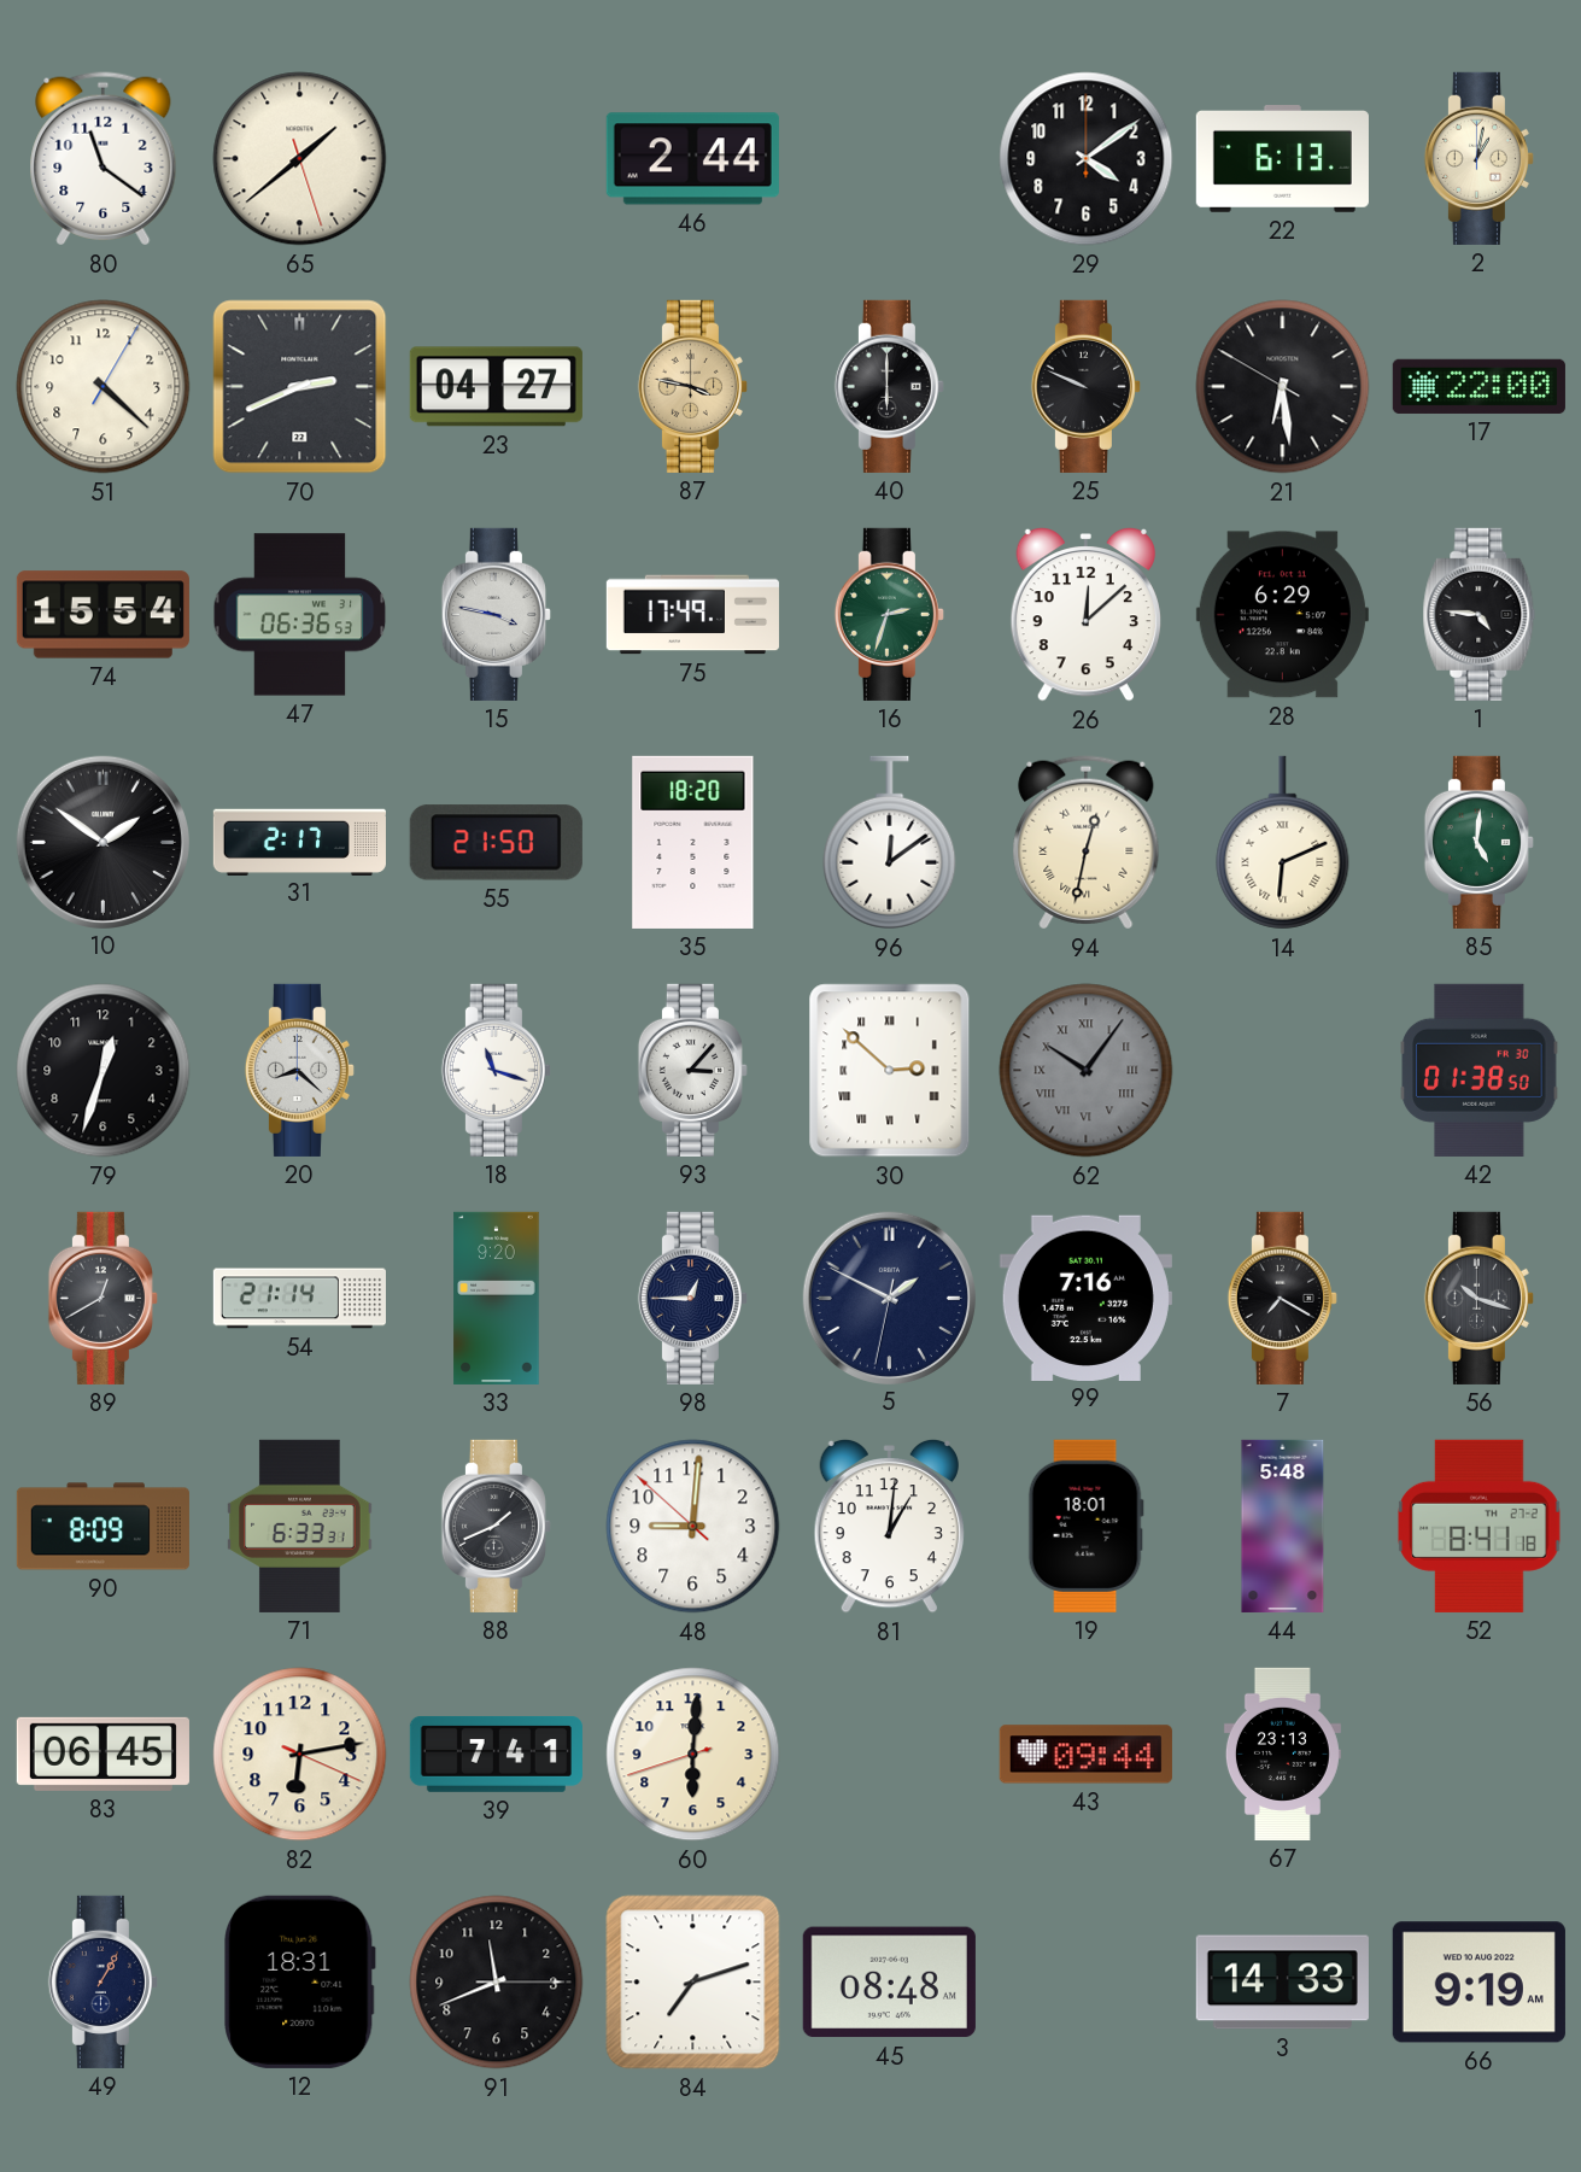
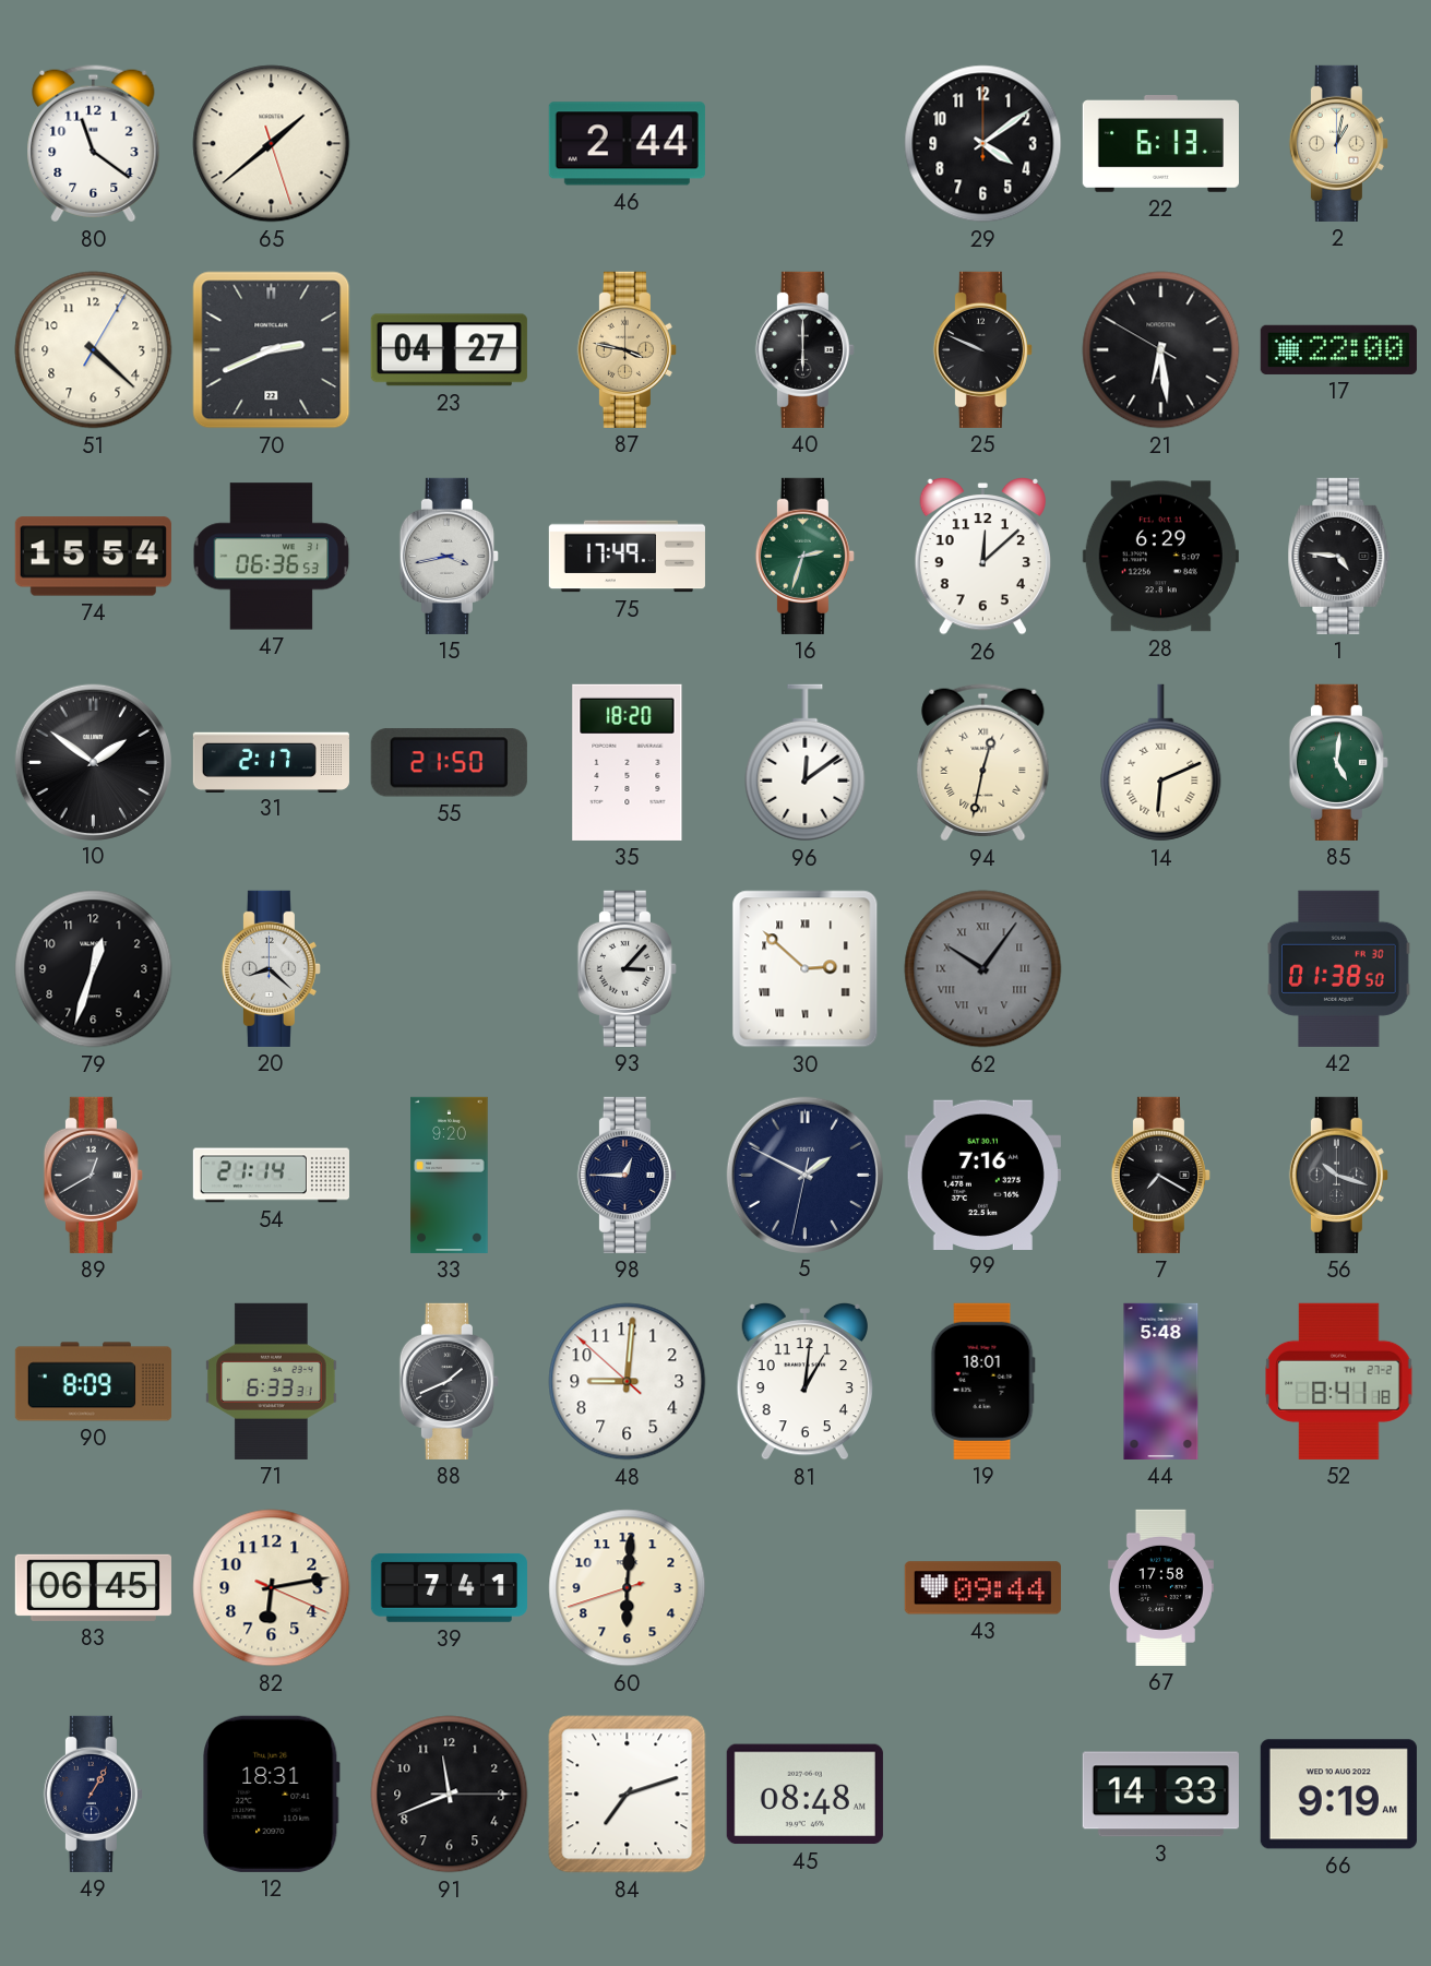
15: 3:47 -> 3:43 (449, 556)
18: 11:18 -> none (496, 1070)
67: 23:13 -> 17:58 (1160, 1587)
